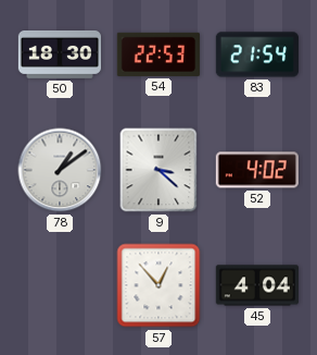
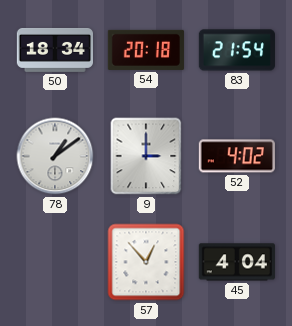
50: 18:30 -> 18:34 (54, 50)
54: 22:53 -> 20:18 (145, 50)
9: 3:22 -> 3:00 (146, 156)
